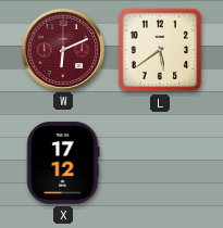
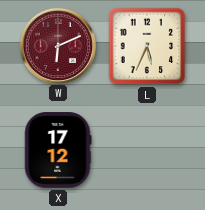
L: 5:39 -> 5:34 (147, 46)
